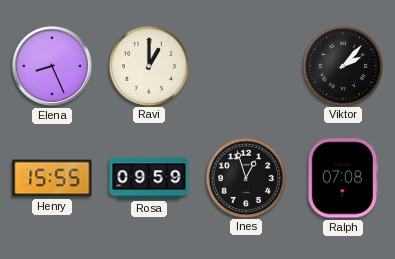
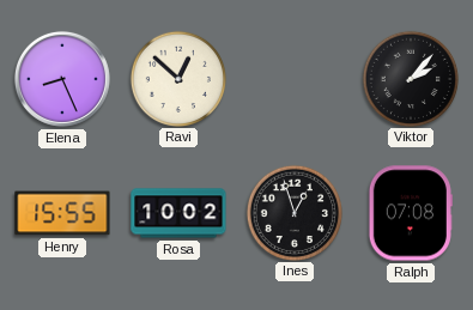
Ravi: 1:00 -> 12:52 (177, 78)
Rosa: 09:59 -> 10:02 (178, 213)
